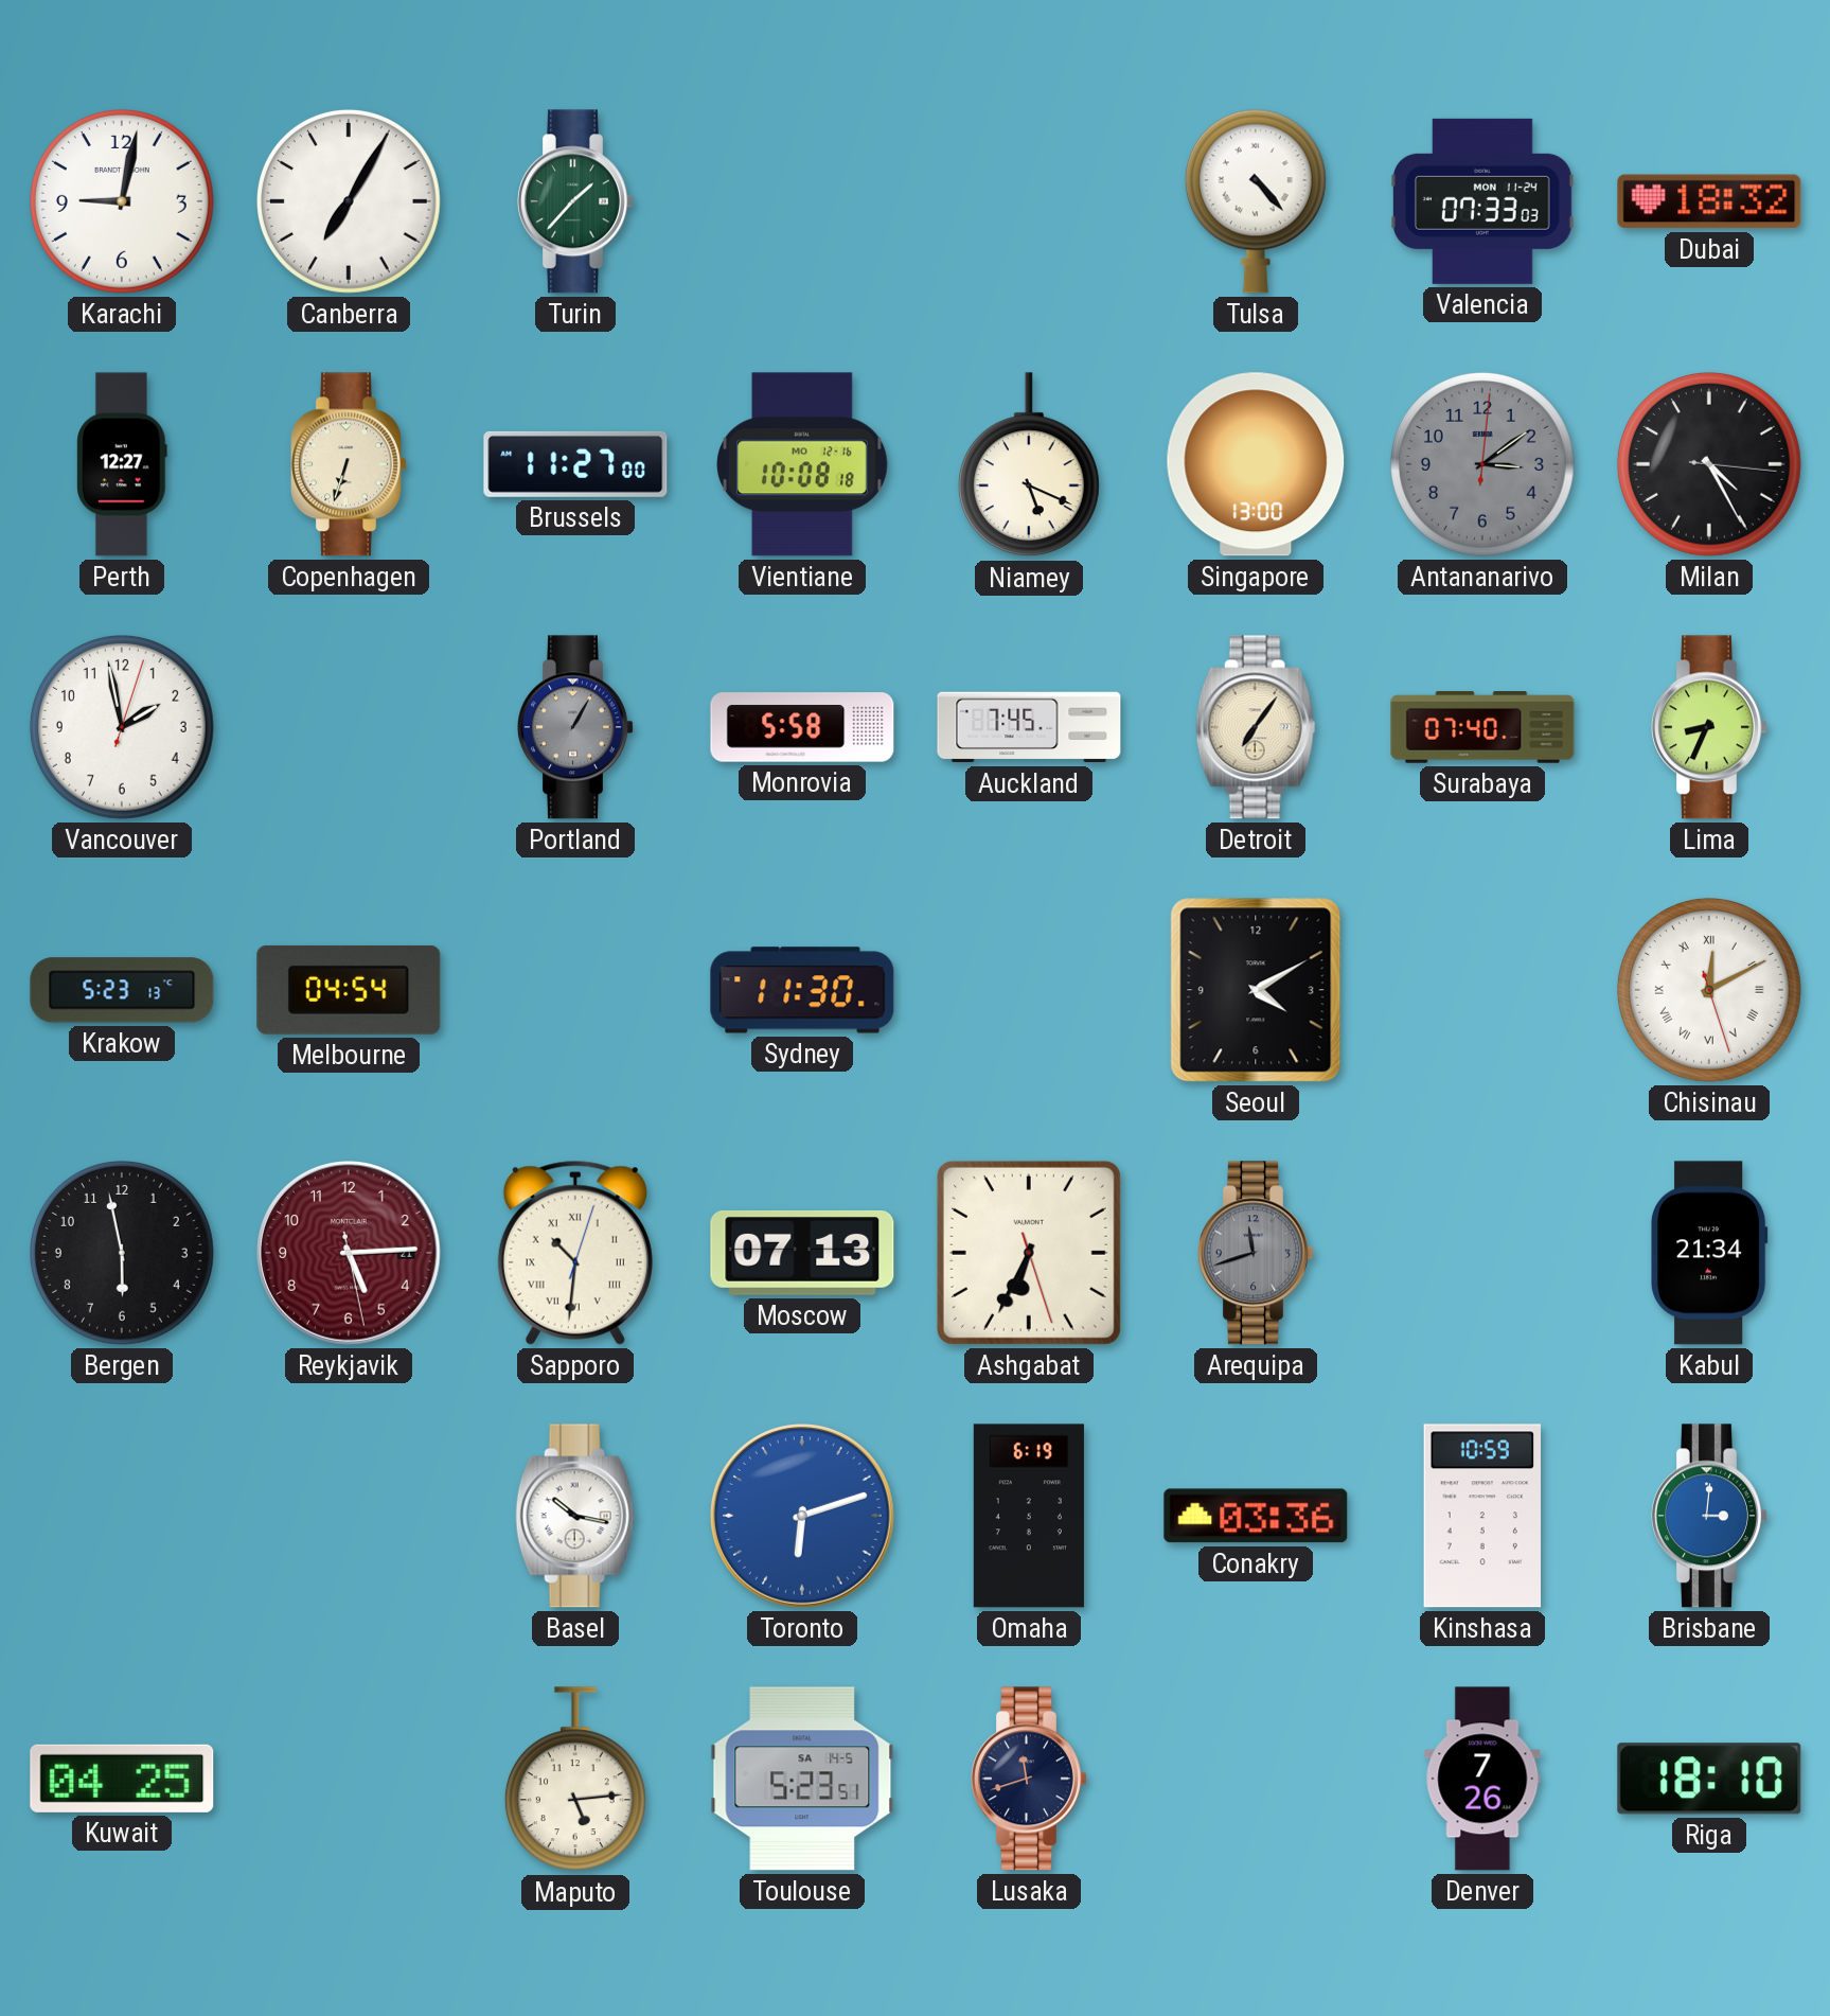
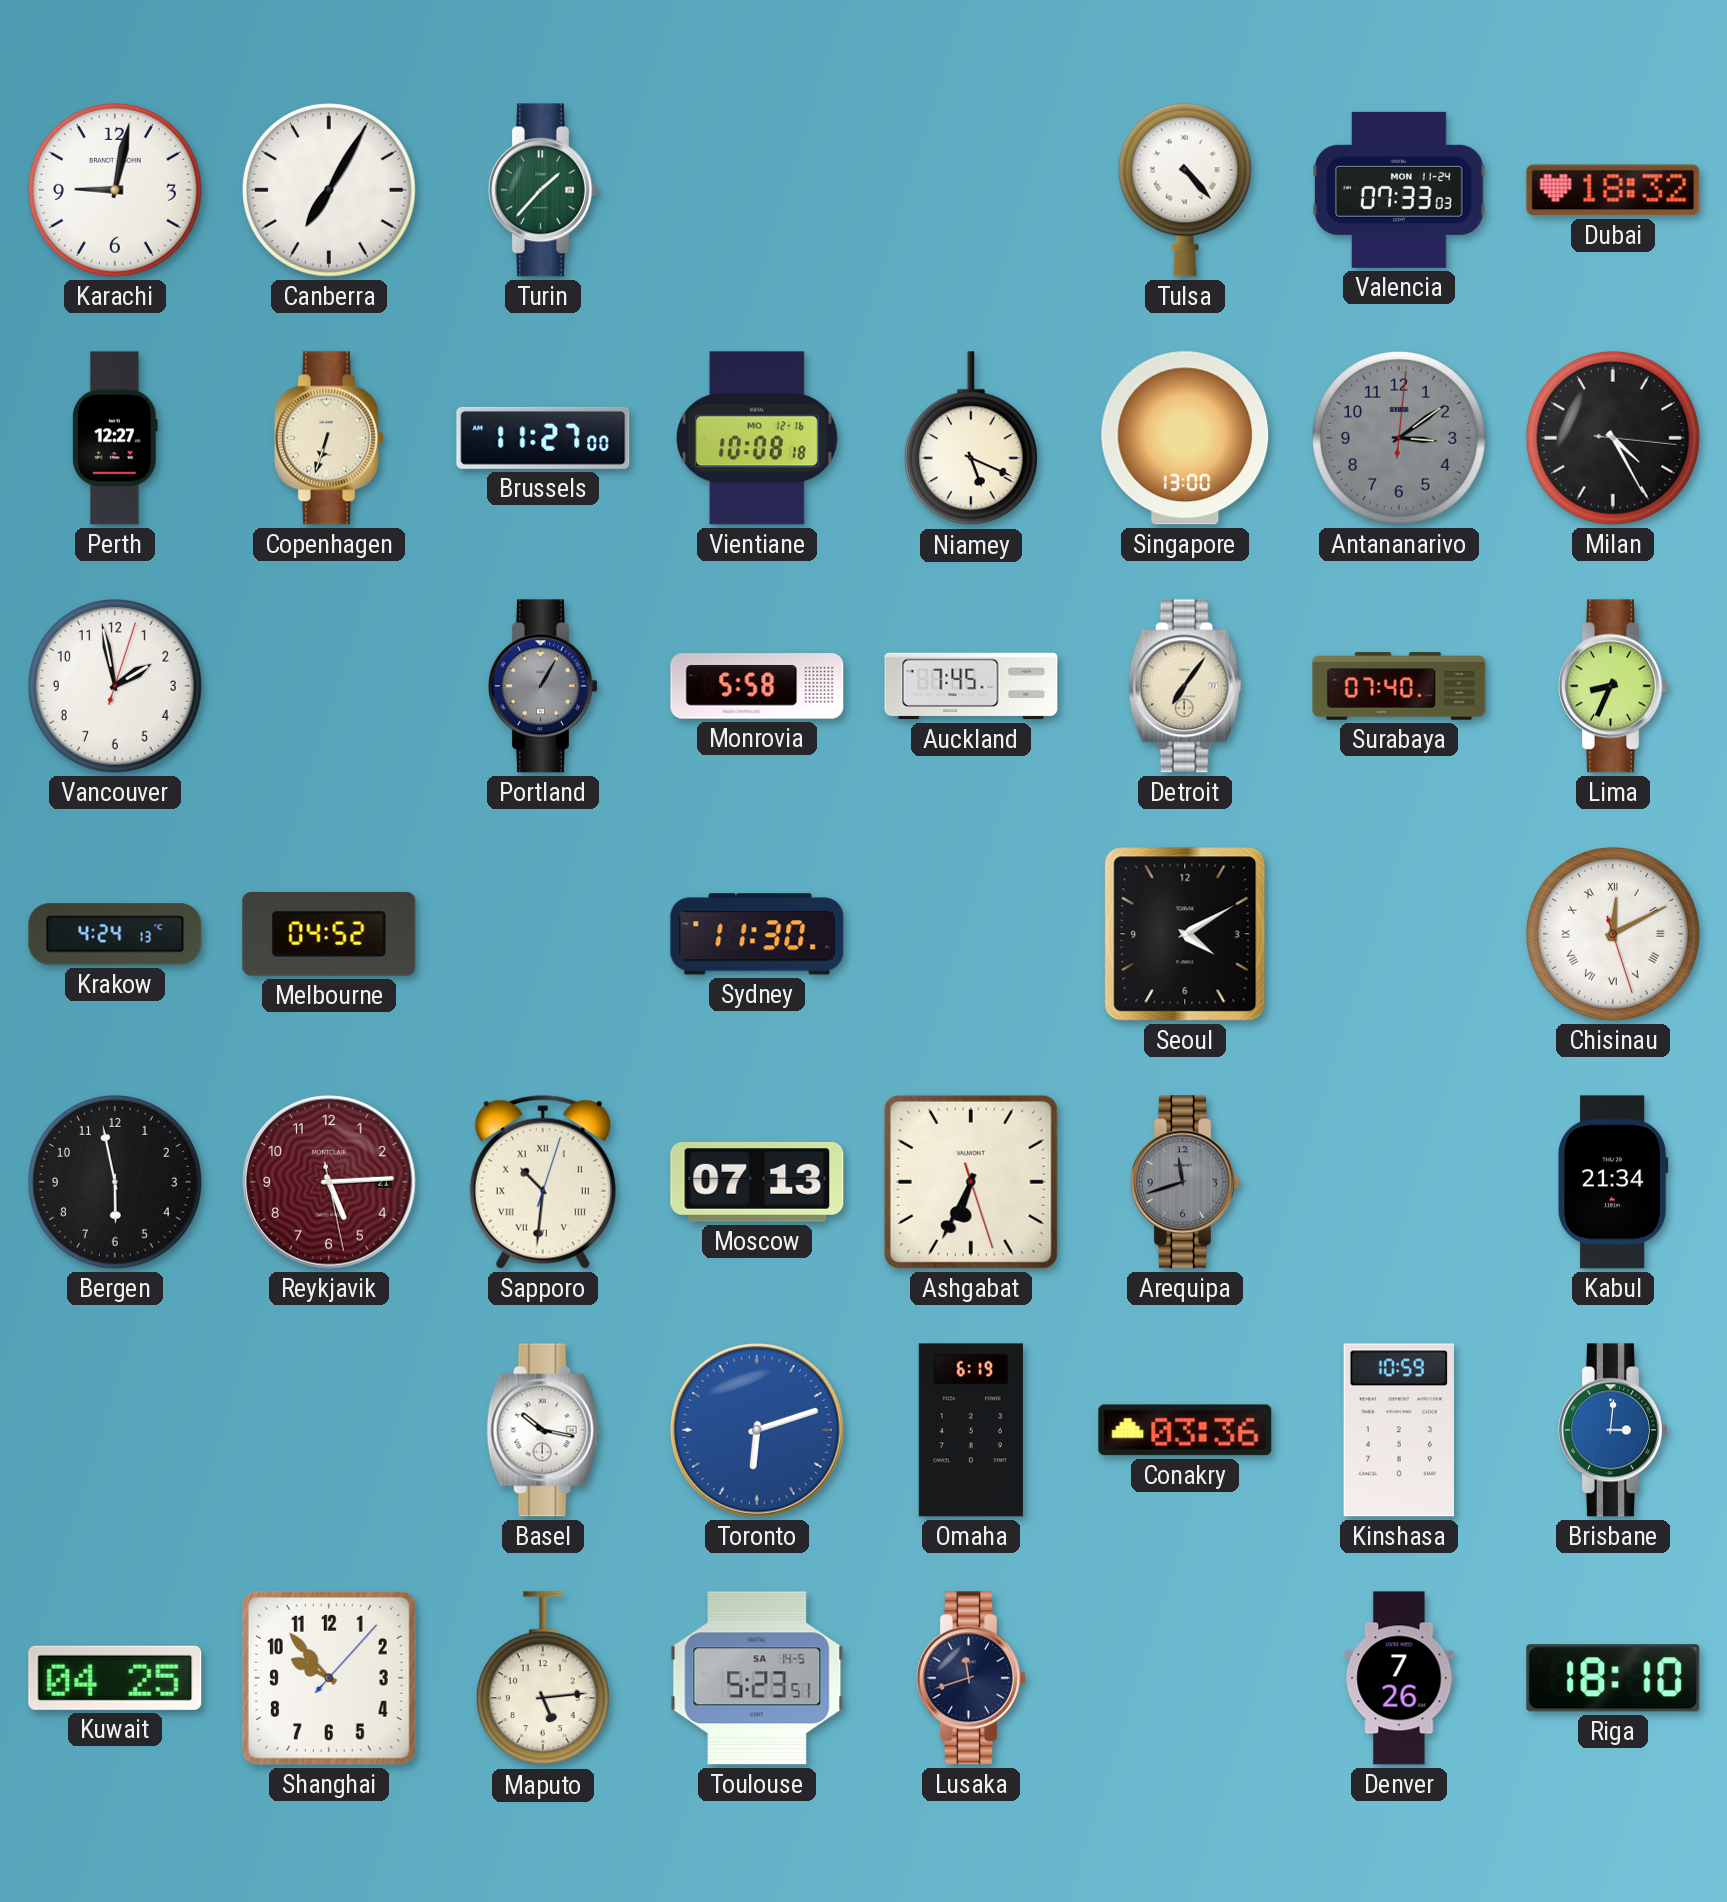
Krakow: 5:23 -> 4:24 (115, 934)
Melbourne: 04:54 -> 04:52 (329, 934)
Shanghai: none -> 9:53 (329, 1678)
